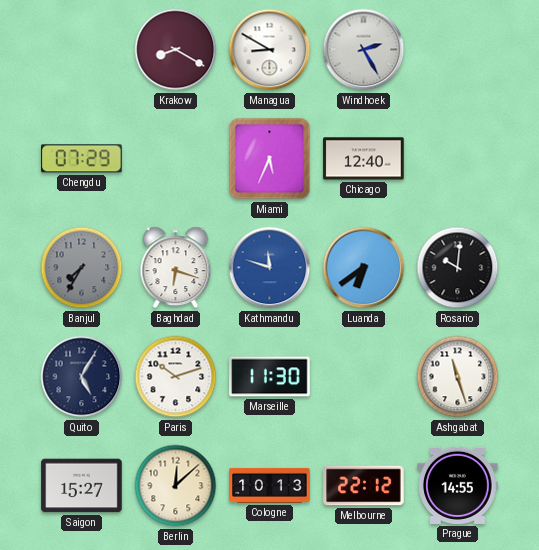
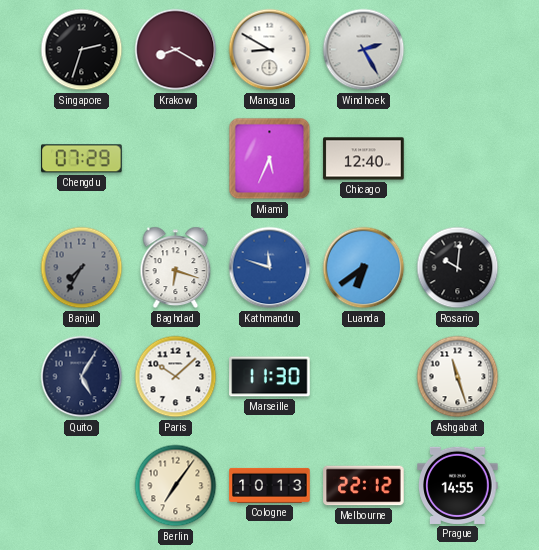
Singapore: none -> 2:33 (82, 50)
Paris: 10:12 -> 10:08 (176, 377)
Saigon: 15:27 -> none (82, 486)
Berlin: 12:08 -> 7:06 (176, 486)
